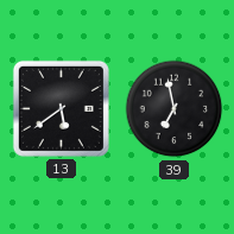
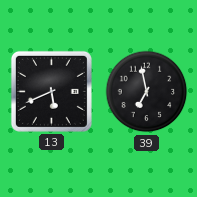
13: 5:39 -> 5:41 (51, 91)
